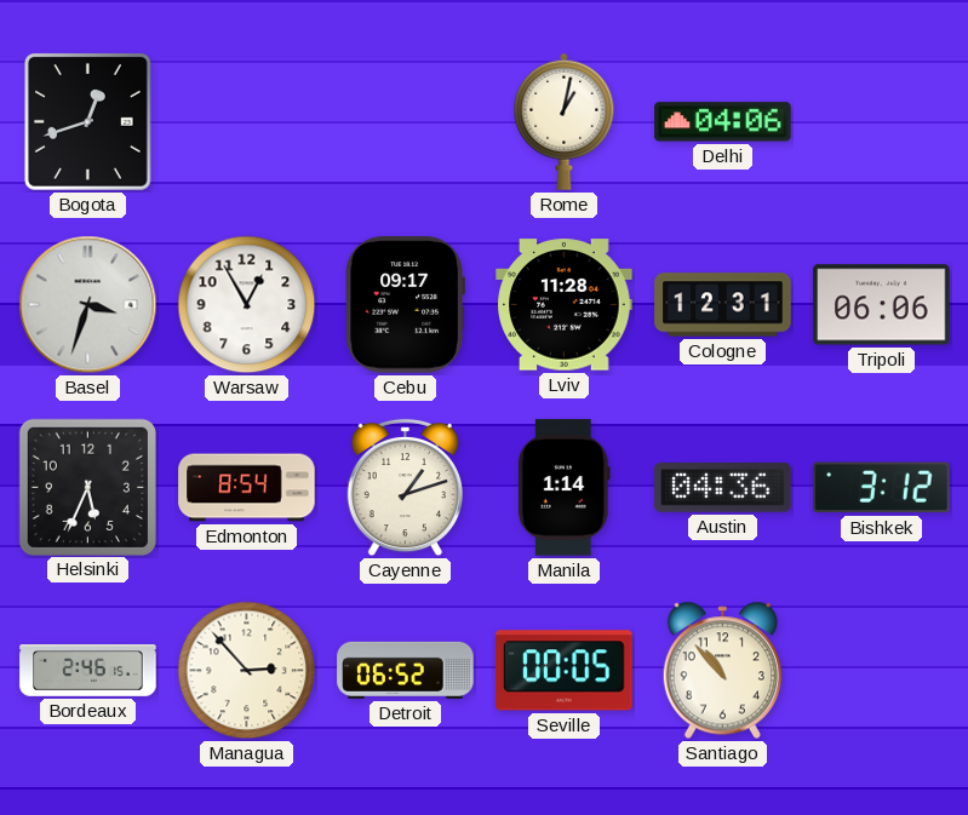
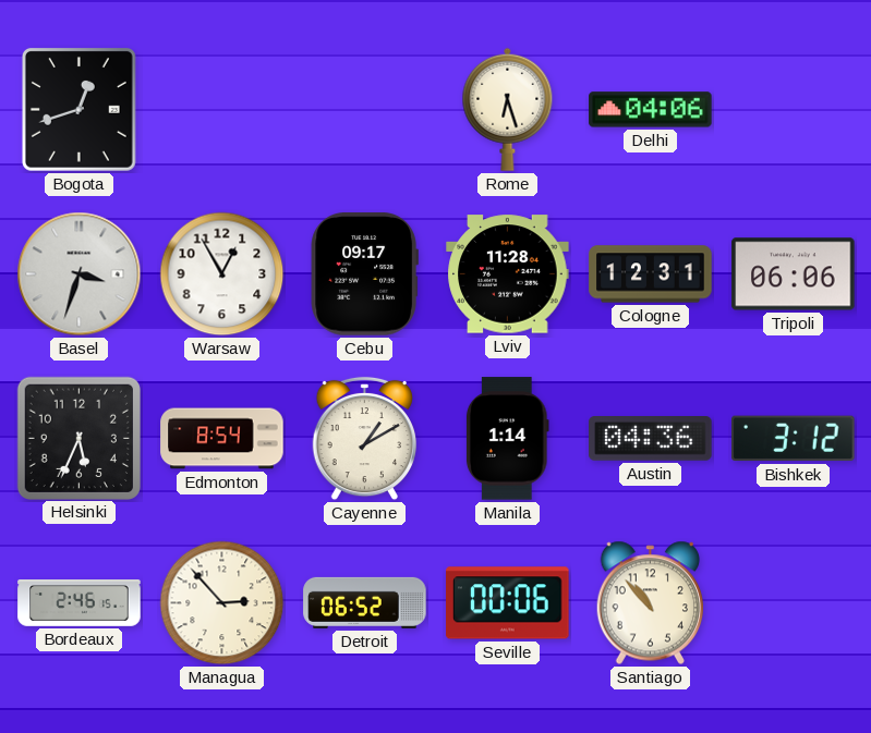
Rome: 1:02 -> 6:27 (508, 109)
Cayenne: 1:12 -> 1:10 (364, 439)
Seville: 00:05 -> 00:06 (508, 603)
